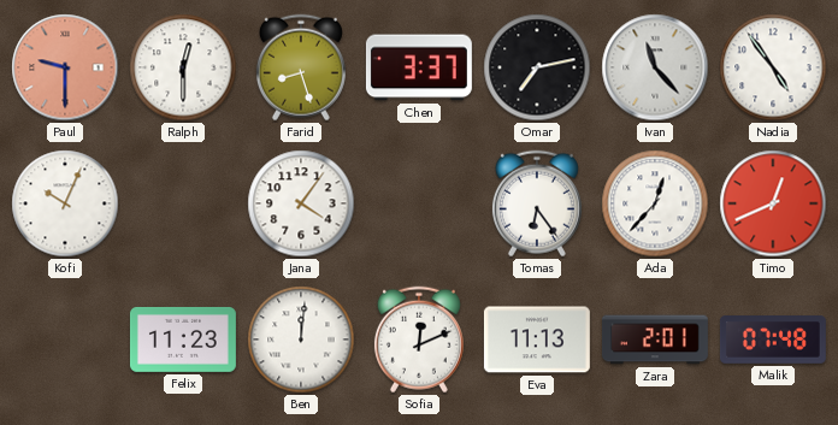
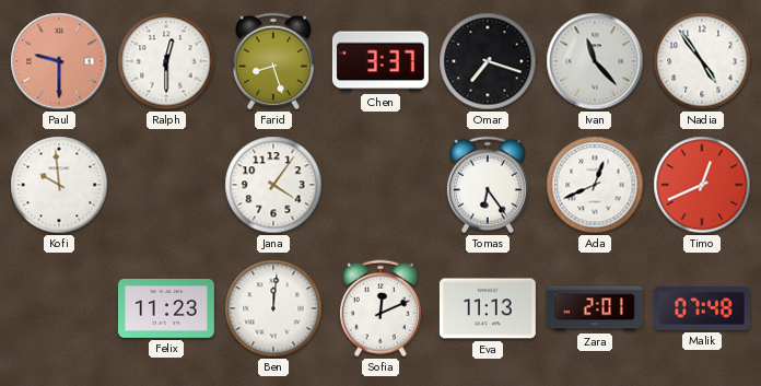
Omar: 7:13 -> 7:18 (488, 61)
Kofi: 10:04 -> 9:59 (59, 185)
Ada: 12:37 -> 12:41 (595, 185)
